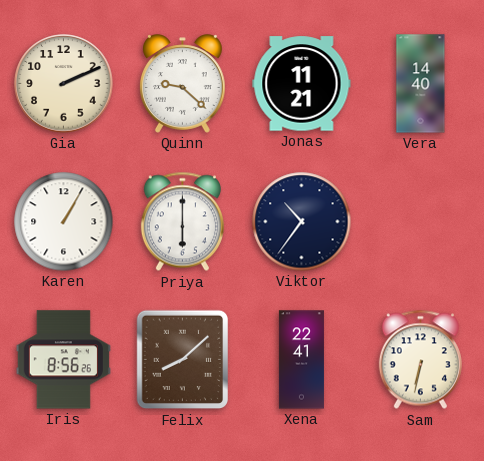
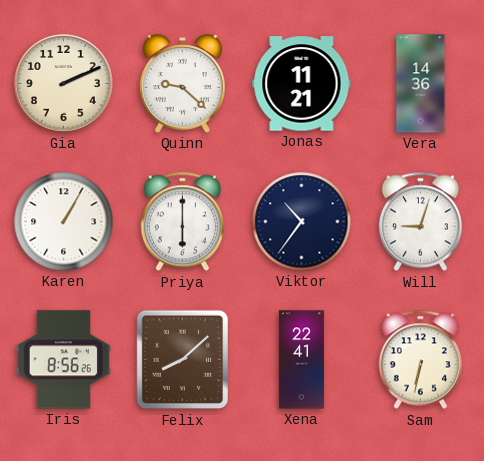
Vera: 14:40 -> 14:36 (421, 84)
Will: none -> 9:03 (420, 222)
